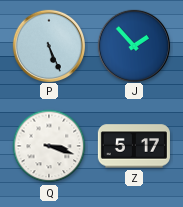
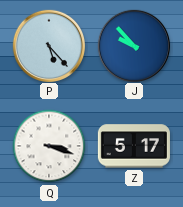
P: 5:26 -> 5:23 (48, 45)
J: 1:53 -> 9:53 (133, 45)
